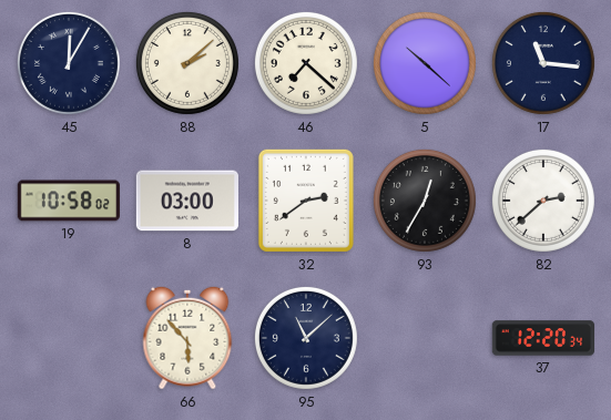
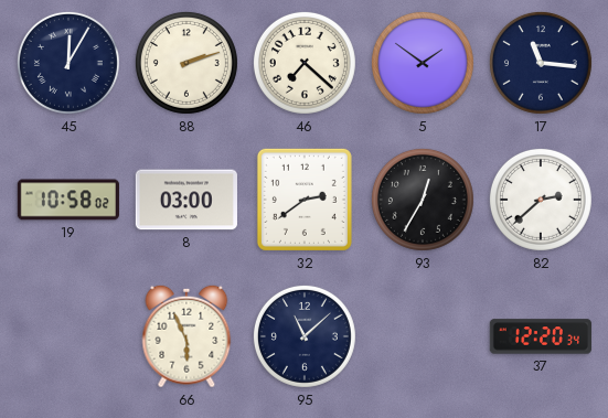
88: 2:08 -> 2:12 (186, 63)
5: 10:22 -> 1:51 (423, 63)
66: 5:53 -> 5:56 (186, 336)
